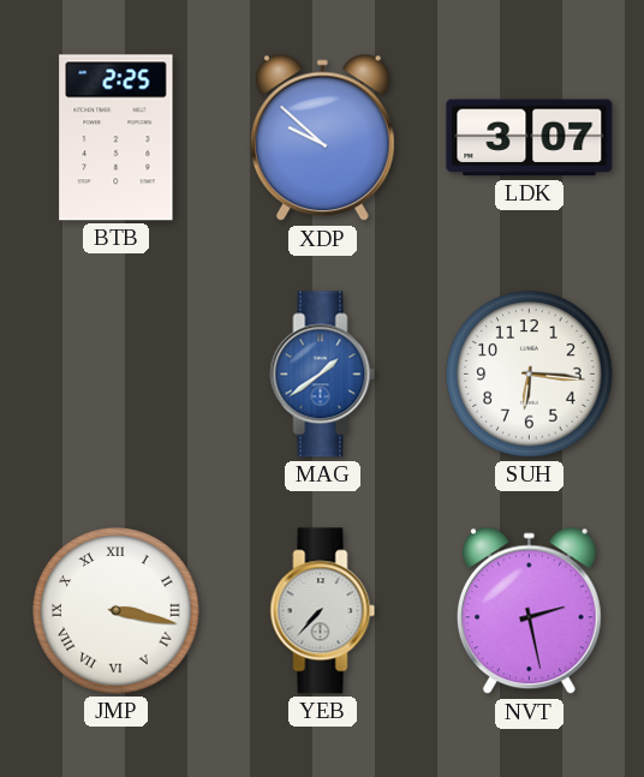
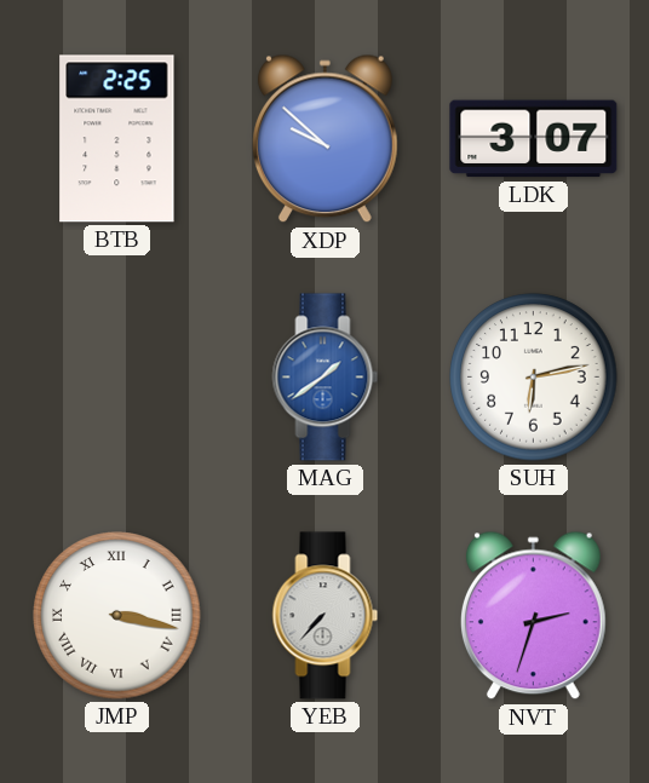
SUH: 6:16 -> 6:13 (534, 378)
NVT: 2:28 -> 2:33 (533, 616)
